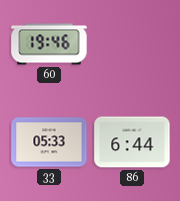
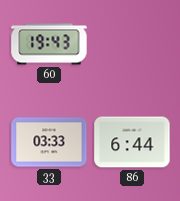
60: 19:46 -> 19:43 (49, 44)
33: 05:33 -> 03:33 (49, 142)
